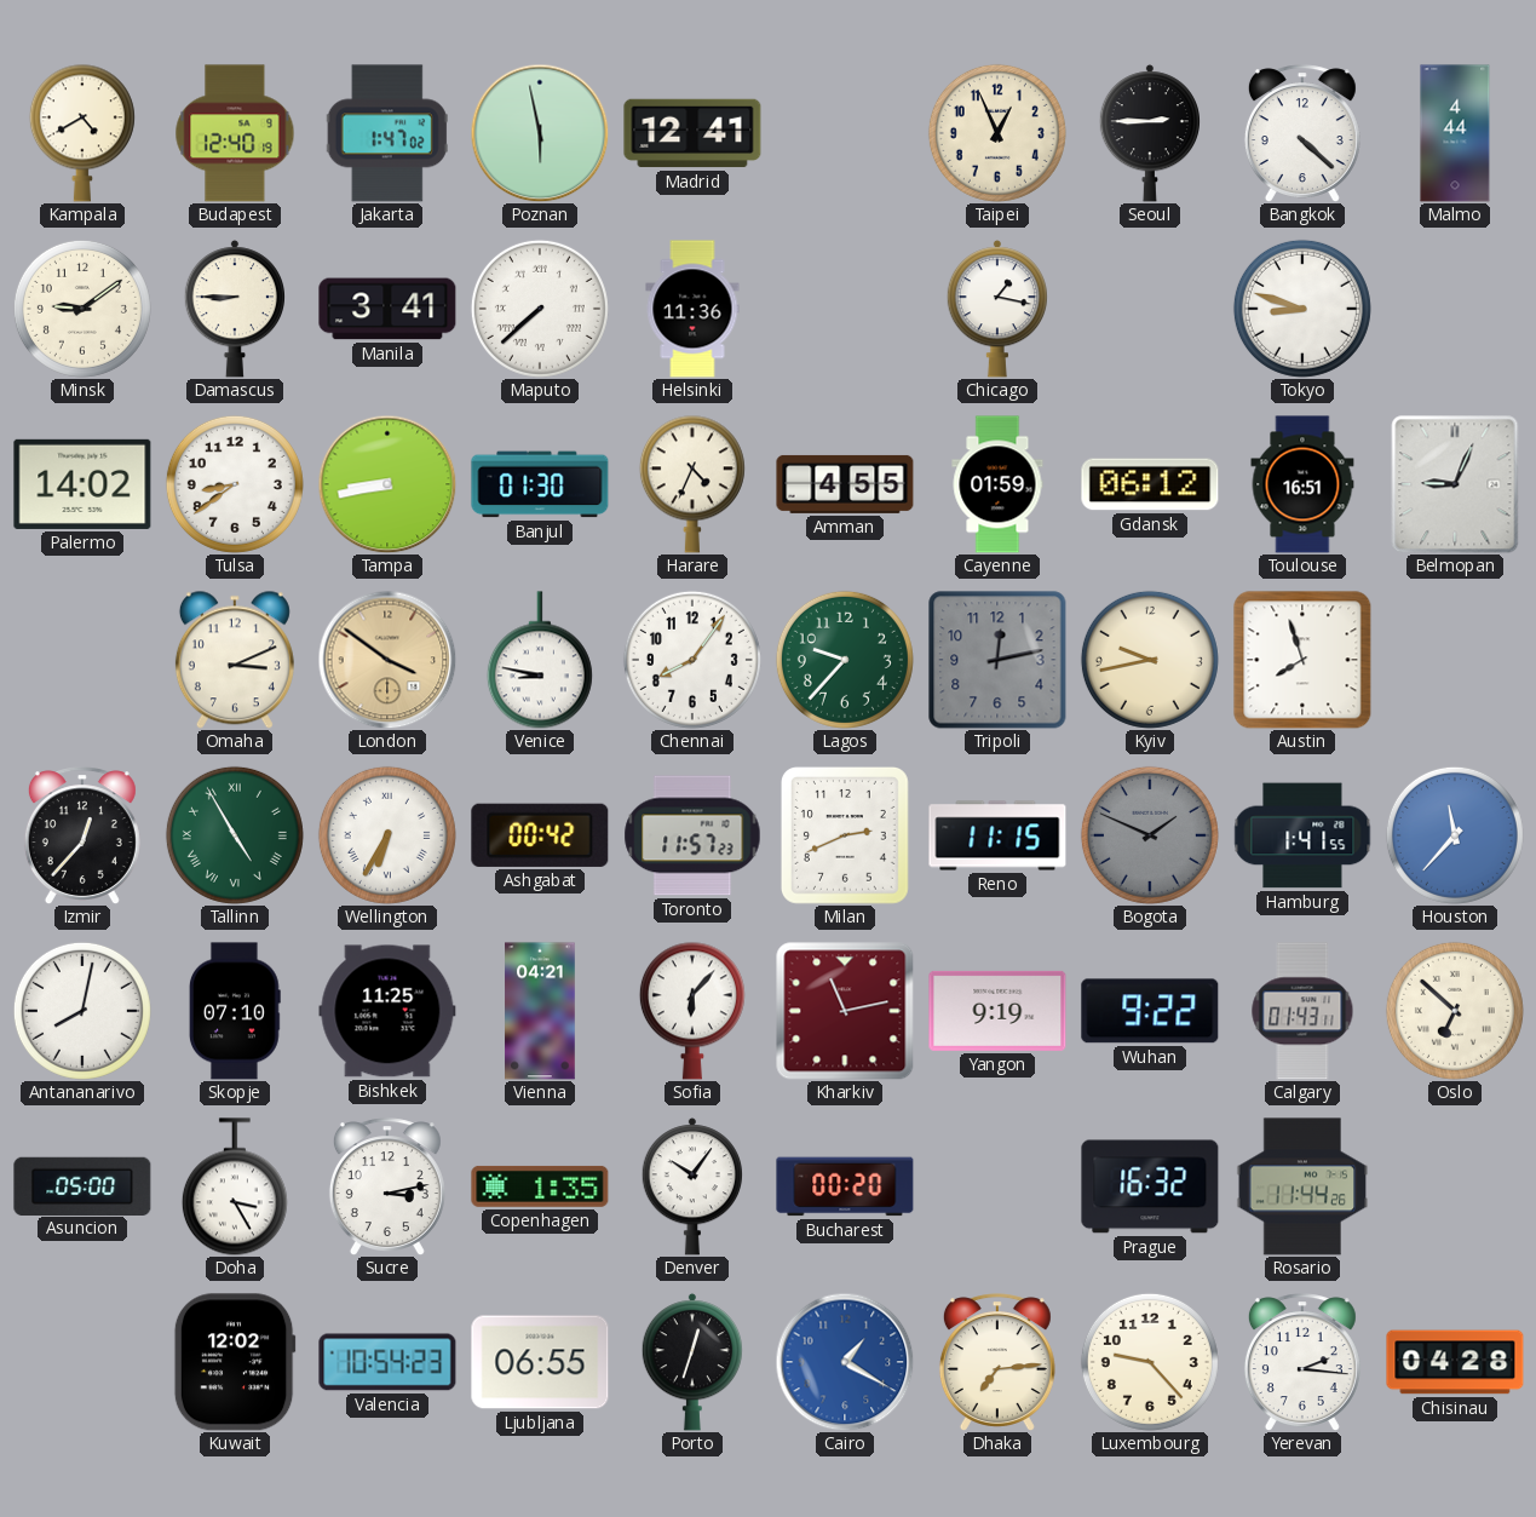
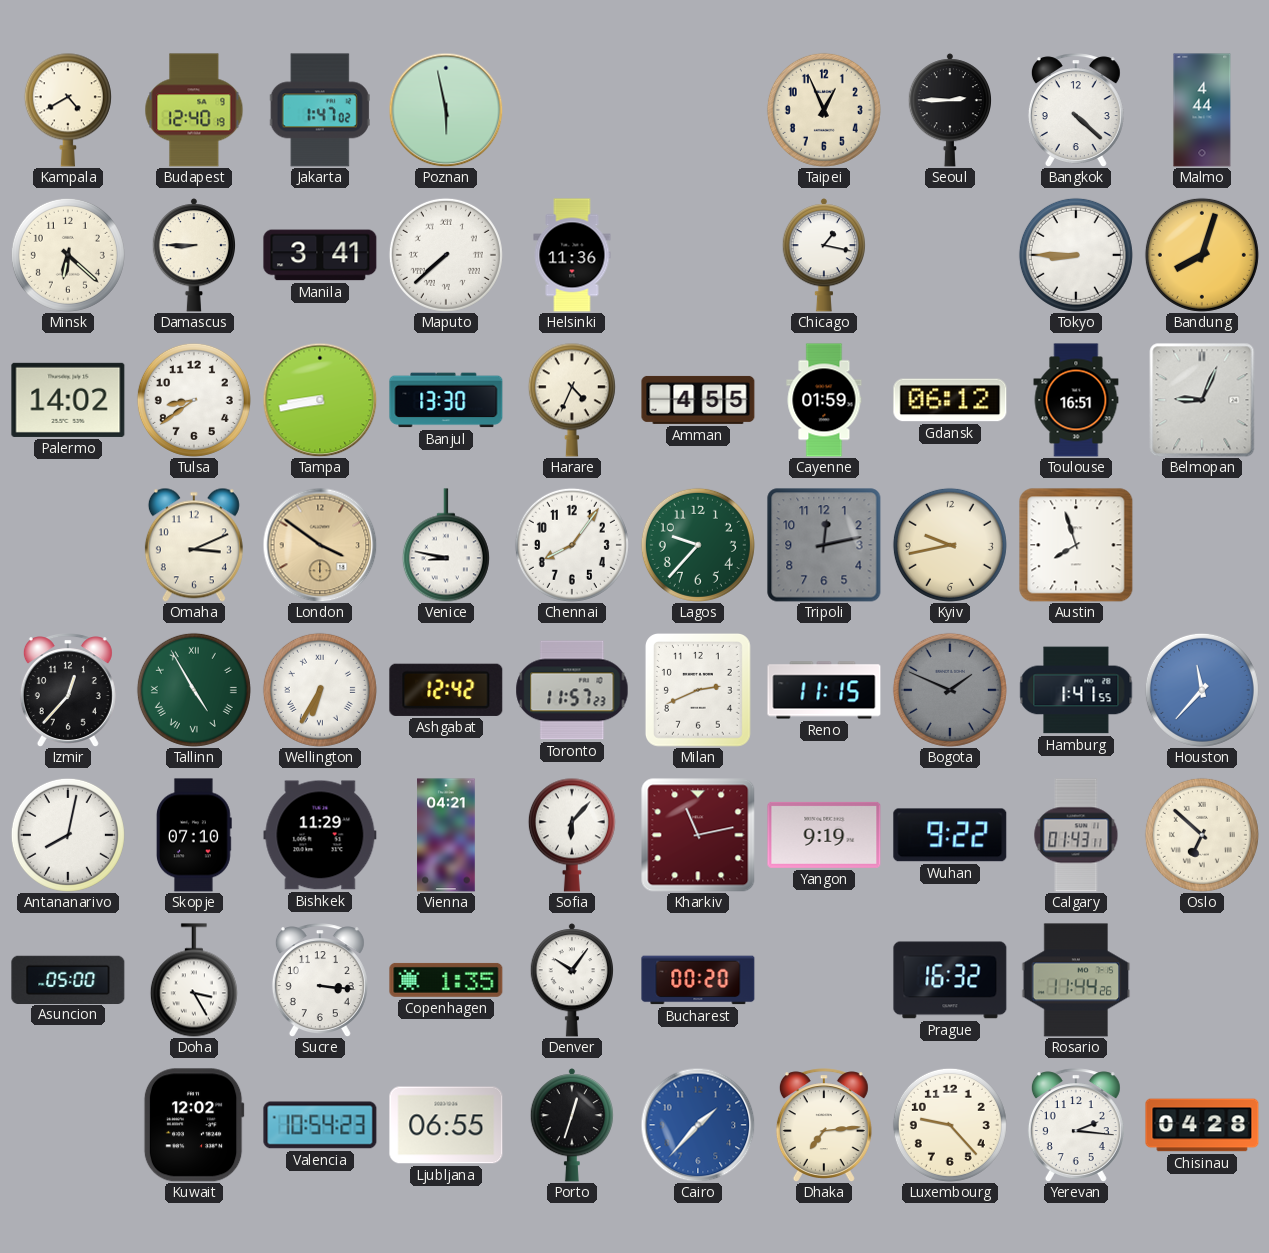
Madrid: 12:41 -> none (692, 133)
Minsk: 9:09 -> 6:22 (68, 255)
Tokyo: 8:48 -> 8:45 (1076, 255)
Bandung: none -> 8:03 (1202, 255)
Banjul: 01:30 -> 13:30 (446, 400)
Ashgabat: 00:42 -> 12:42 (446, 690)
Bishkek: 11:25 -> 11:29 (320, 835)
Sucre: 3:13 -> 3:16 (320, 980)
Cairo: 1:20 -> 1:37 (698, 1125)
